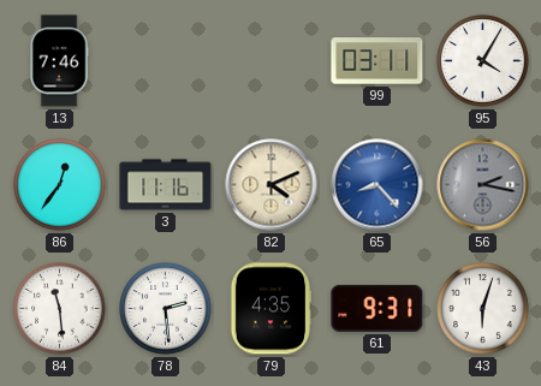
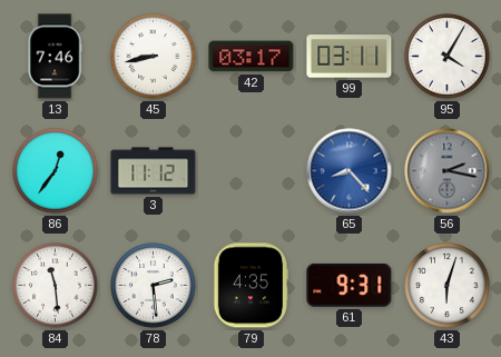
45: none -> 8:43 (154, 57)
42: none -> 03:17 (252, 57)
3: 11:16 -> 11:12 (154, 171)
82: 4:11 -> none (272, 185)
